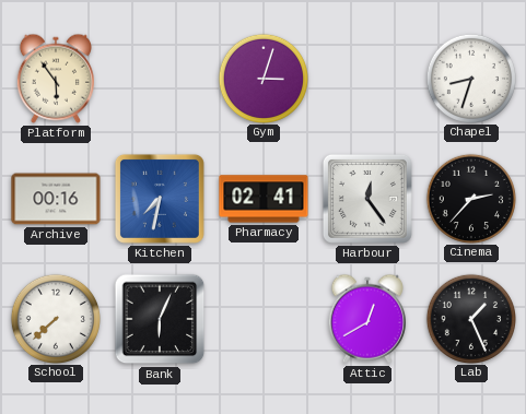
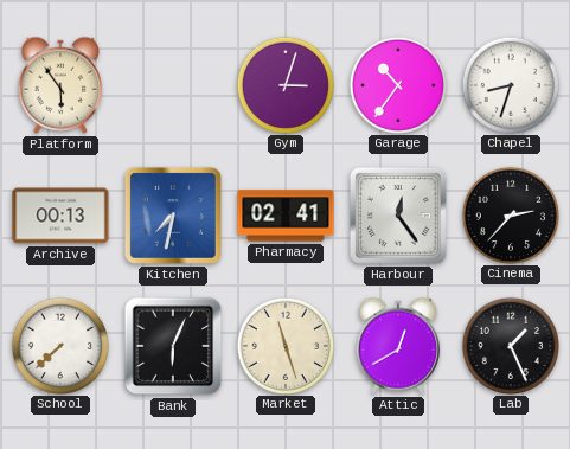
Garage: none -> 10:36 (397, 84)
Archive: 00:16 -> 00:13 (60, 216)
Market: none -> 11:27 (284, 345)
